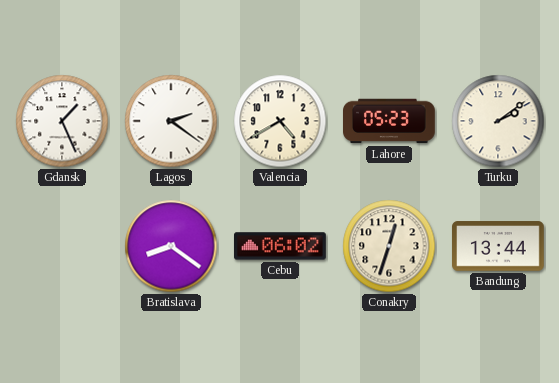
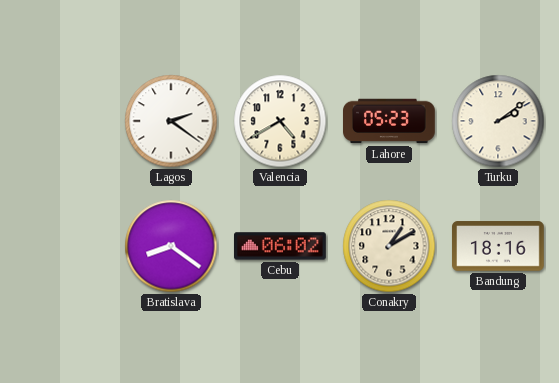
Gdansk: 1:26 -> none (62, 121)
Conakry: 12:33 -> 1:10 (389, 246)
Bandung: 13:44 -> 18:16 (499, 246)
